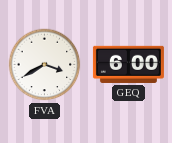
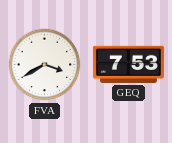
GEQ: 6:00 -> 7:53 (128, 64)
